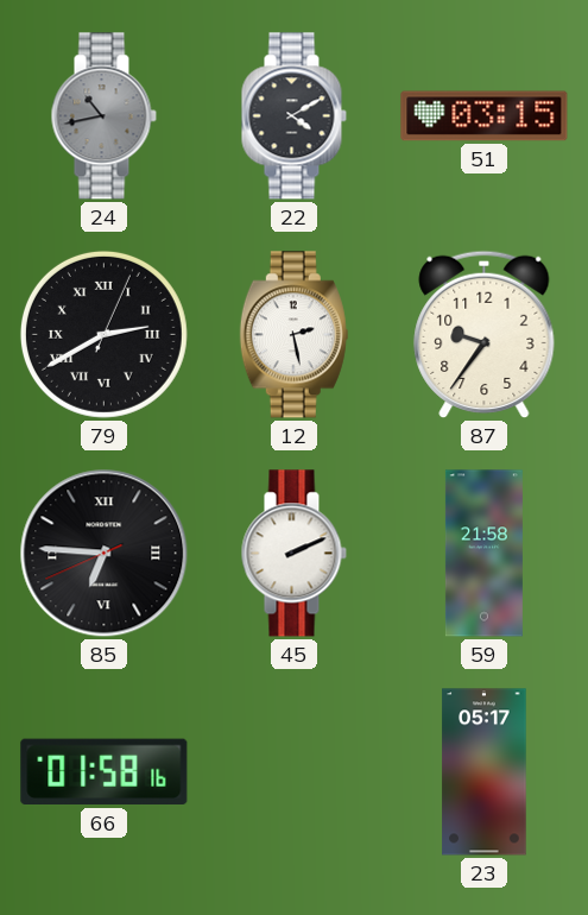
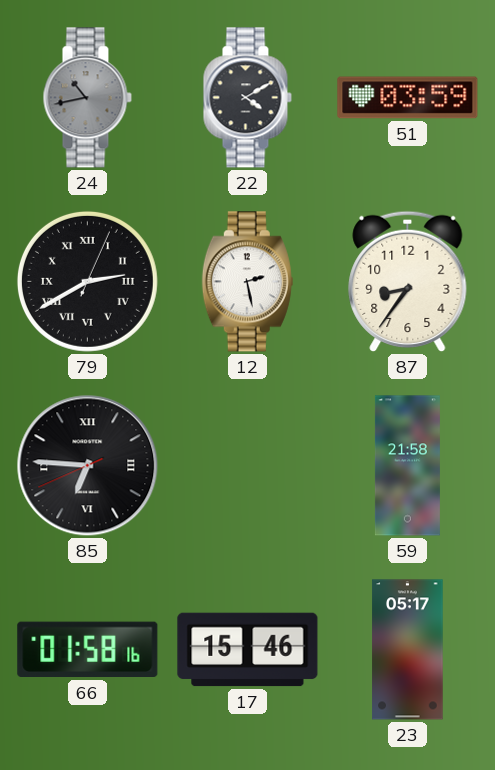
51: 03:15 -> 03:59 (408, 98)
87: 9:36 -> 8:36 (408, 282)
45: 2:11 -> none (293, 554)
17: none -> 15:46 (248, 650)
